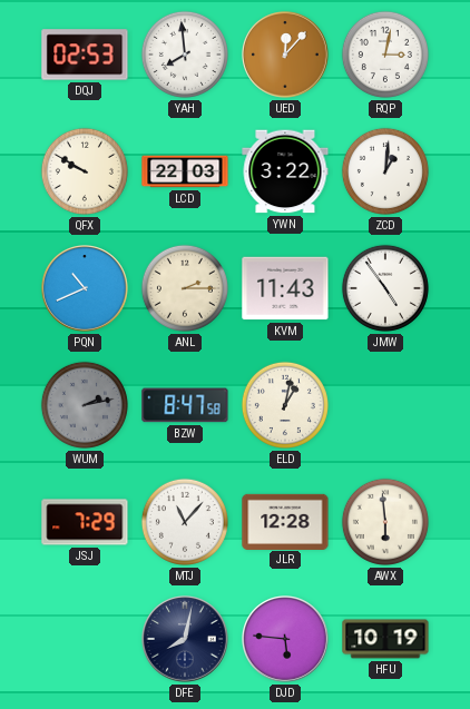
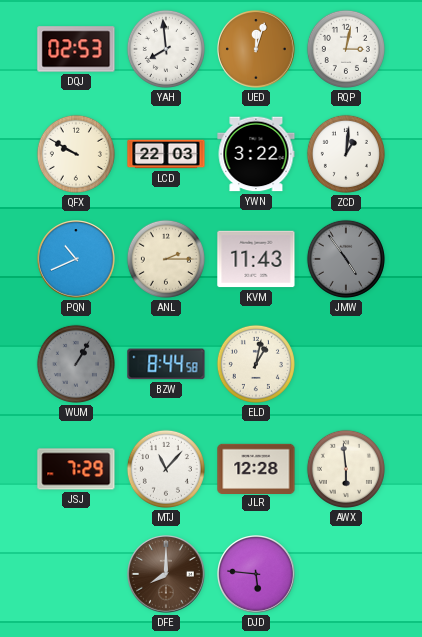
UED: 12:07 -> 12:03 (257, 50)
JMW dial: white -> grey (346, 259)
WUM: 2:13 -> 1:05 (76, 364)
BZW: 8:47 -> 8:44 (166, 364)
DFE: 8:02 -> 8:00 (167, 575)
DFE dial: navy -> brown (167, 575)
HFU: 10:19 -> none (385, 639)
